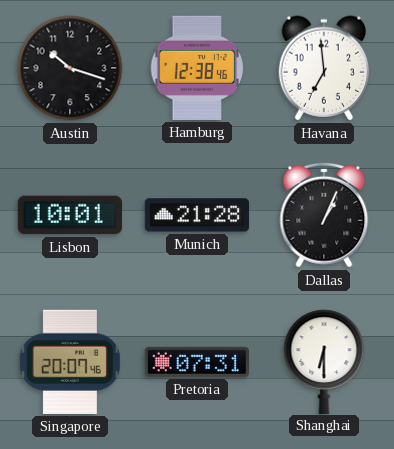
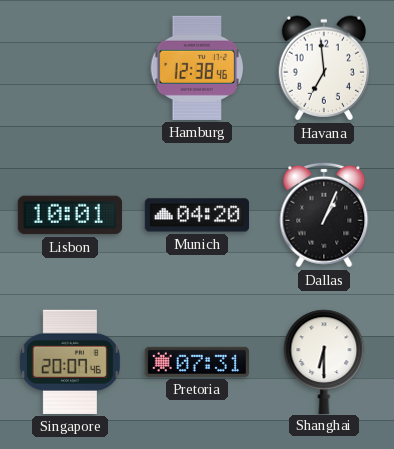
Austin: 10:18 -> none (70, 68)
Munich: 21:28 -> 04:20 (196, 215)
